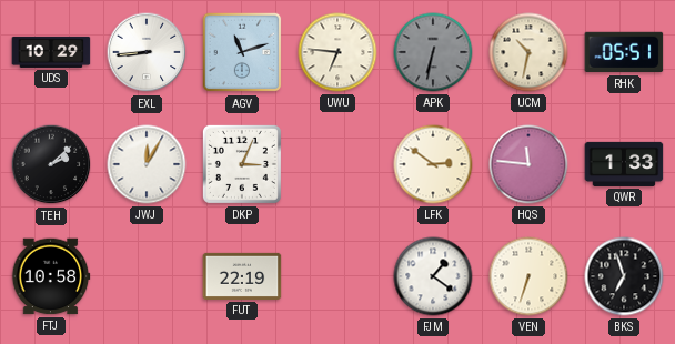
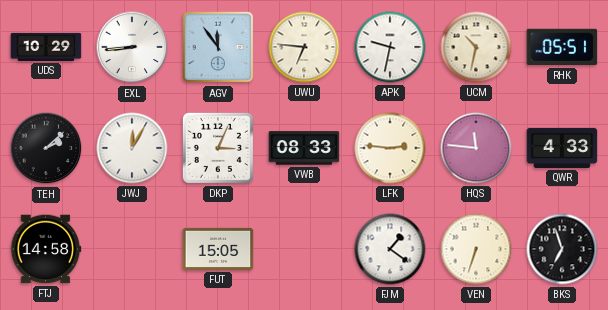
AGV: 11:12 -> 11:54 (218, 47)
APK: 6:32 -> 9:32 (390, 47)
APK dial: grey -> white (390, 47)
VWB: none -> 08:33 (304, 148)
LFK: 2:51 -> 2:46 (390, 148)
QWR: 1:33 -> 4:33 (562, 148)
FTJ: 10:58 -> 14:58 (46, 249)
FUT: 22:19 -> 15:05 (218, 249)
